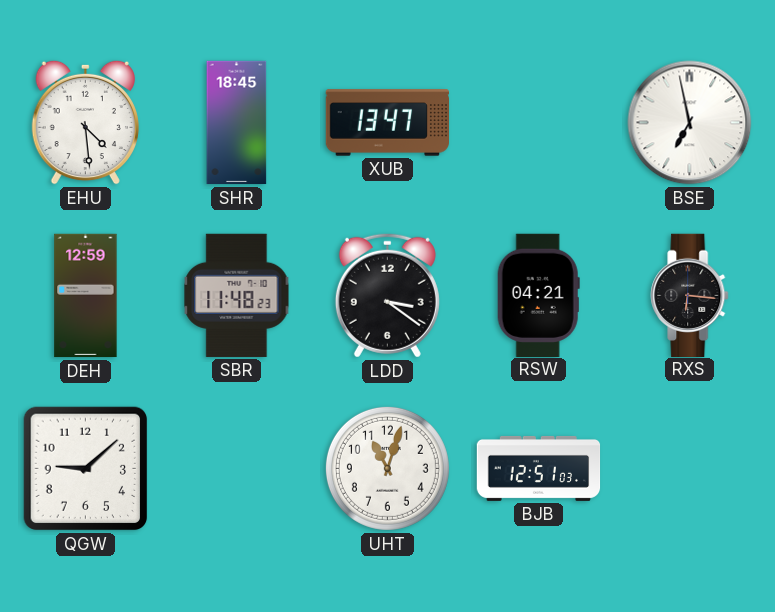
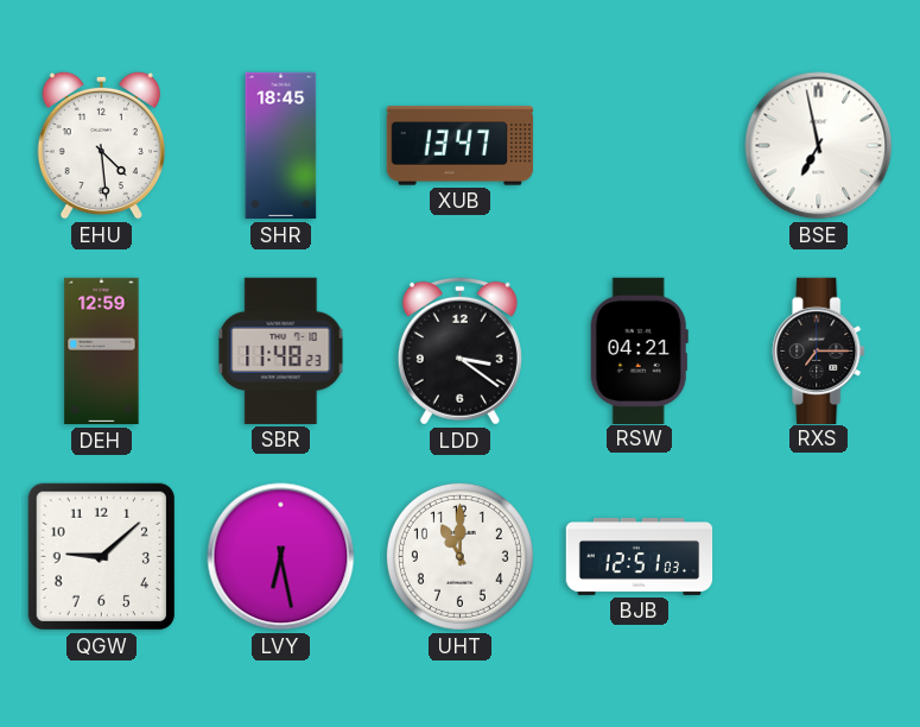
RXS: 6:16 -> 7:15 (819, 350)
LVY: none -> 6:28 (281, 557)
UHT: 11:03 -> 11:00 (459, 556)
